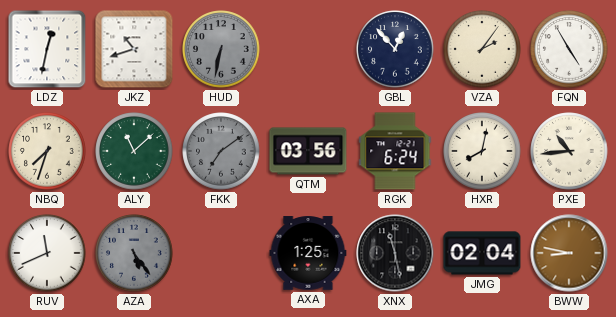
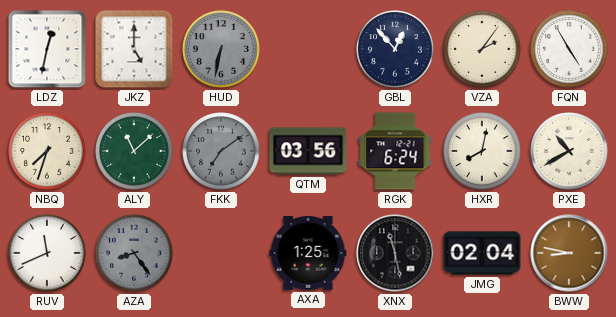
JKZ: 10:42 -> 5:00 (134, 49)
PXE: 10:44 -> 10:40 (569, 151)
AZA: 5:24 -> 8:24 (134, 253)
